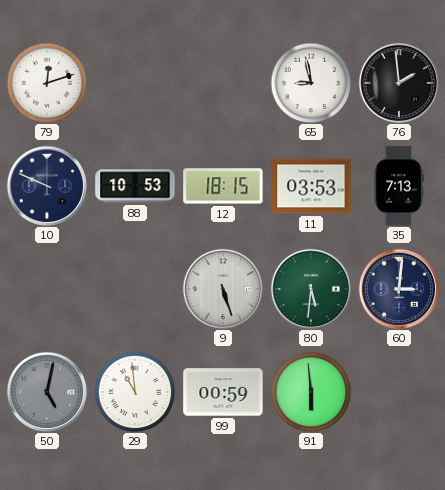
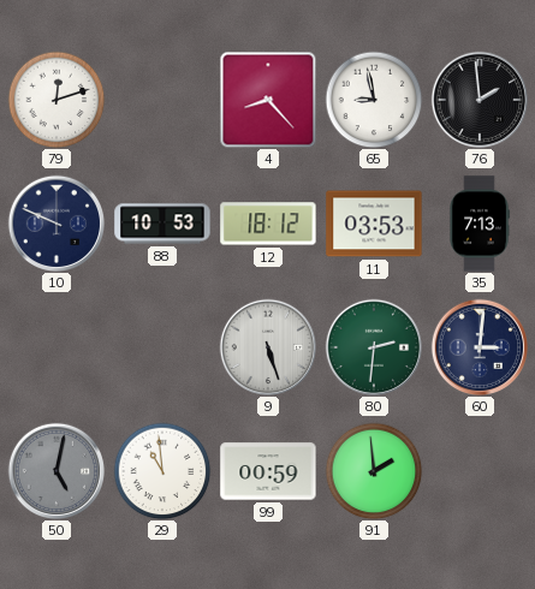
4: none -> 8:23 (268, 100)
12: 18:15 -> 18:12 (268, 224)
80: 5:31 -> 2:31 (373, 346)
91: 5:59 -> 1:59 (374, 471)
